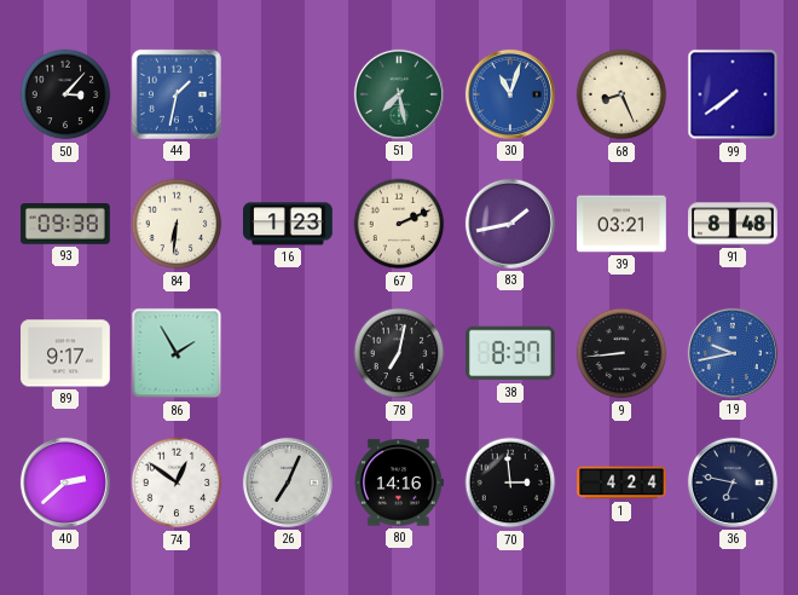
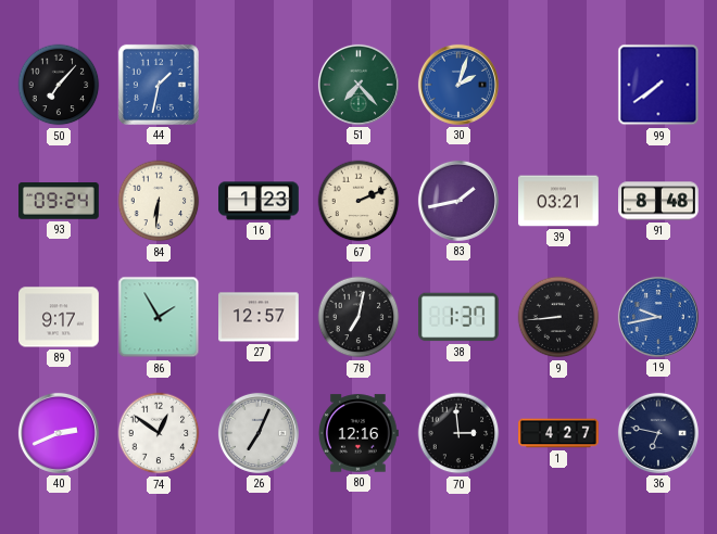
50: 3:07 -> 7:07 (59, 85)
51: 7:28 -> 7:23 (358, 85)
30: 11:03 -> 2:03 (458, 85)
68: 8:26 -> none (621, 94)
93: 09:38 -> 09:24 (60, 201)
27: none -> 12:57 (260, 317)
38: 8:37 -> 1:37 (460, 317)
40: 2:38 -> 2:41 (59, 433)
80: 14:16 -> 12:16 (358, 433)
1: 4:24 -> 4:27 (558, 433)
